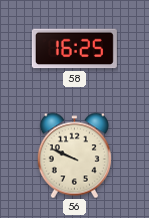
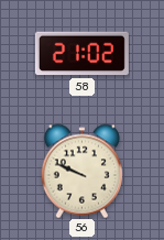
58: 16:25 -> 21:02 (81, 54)
